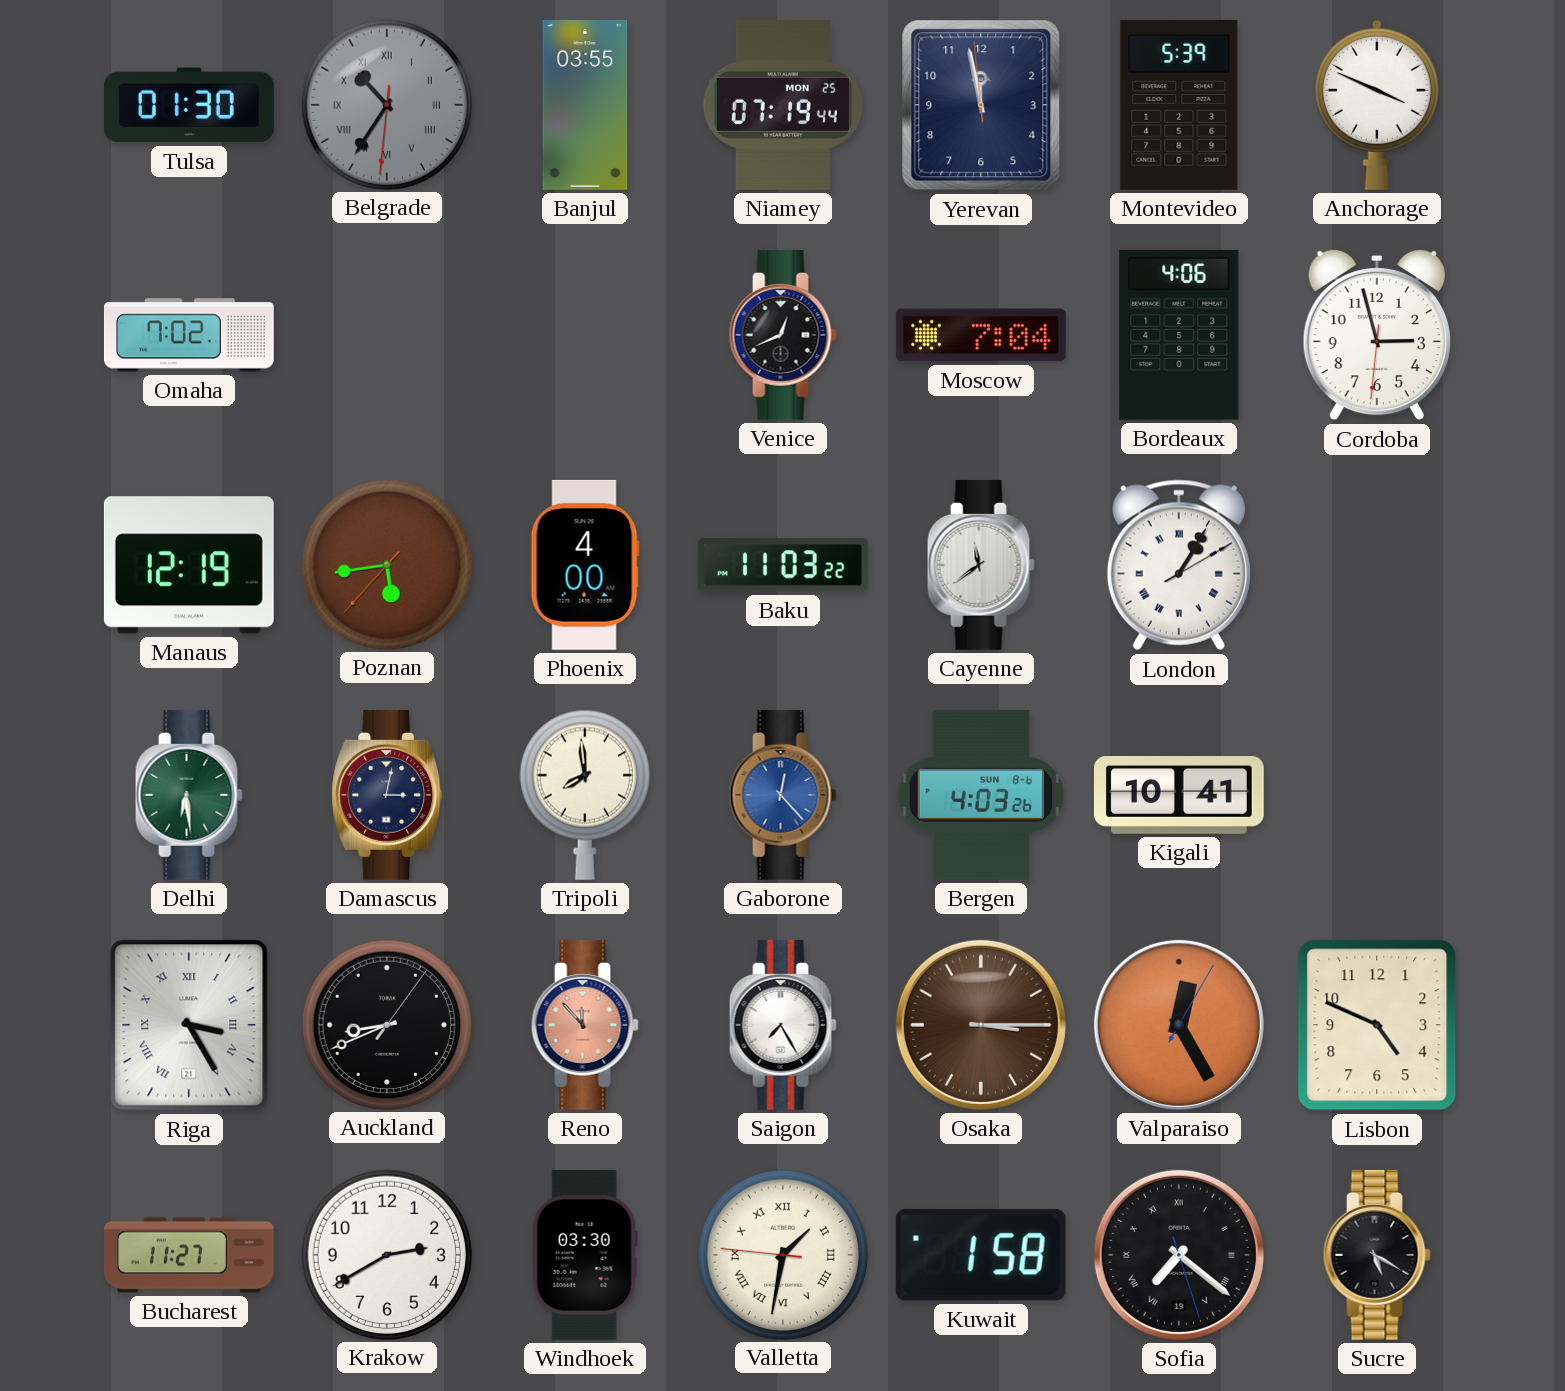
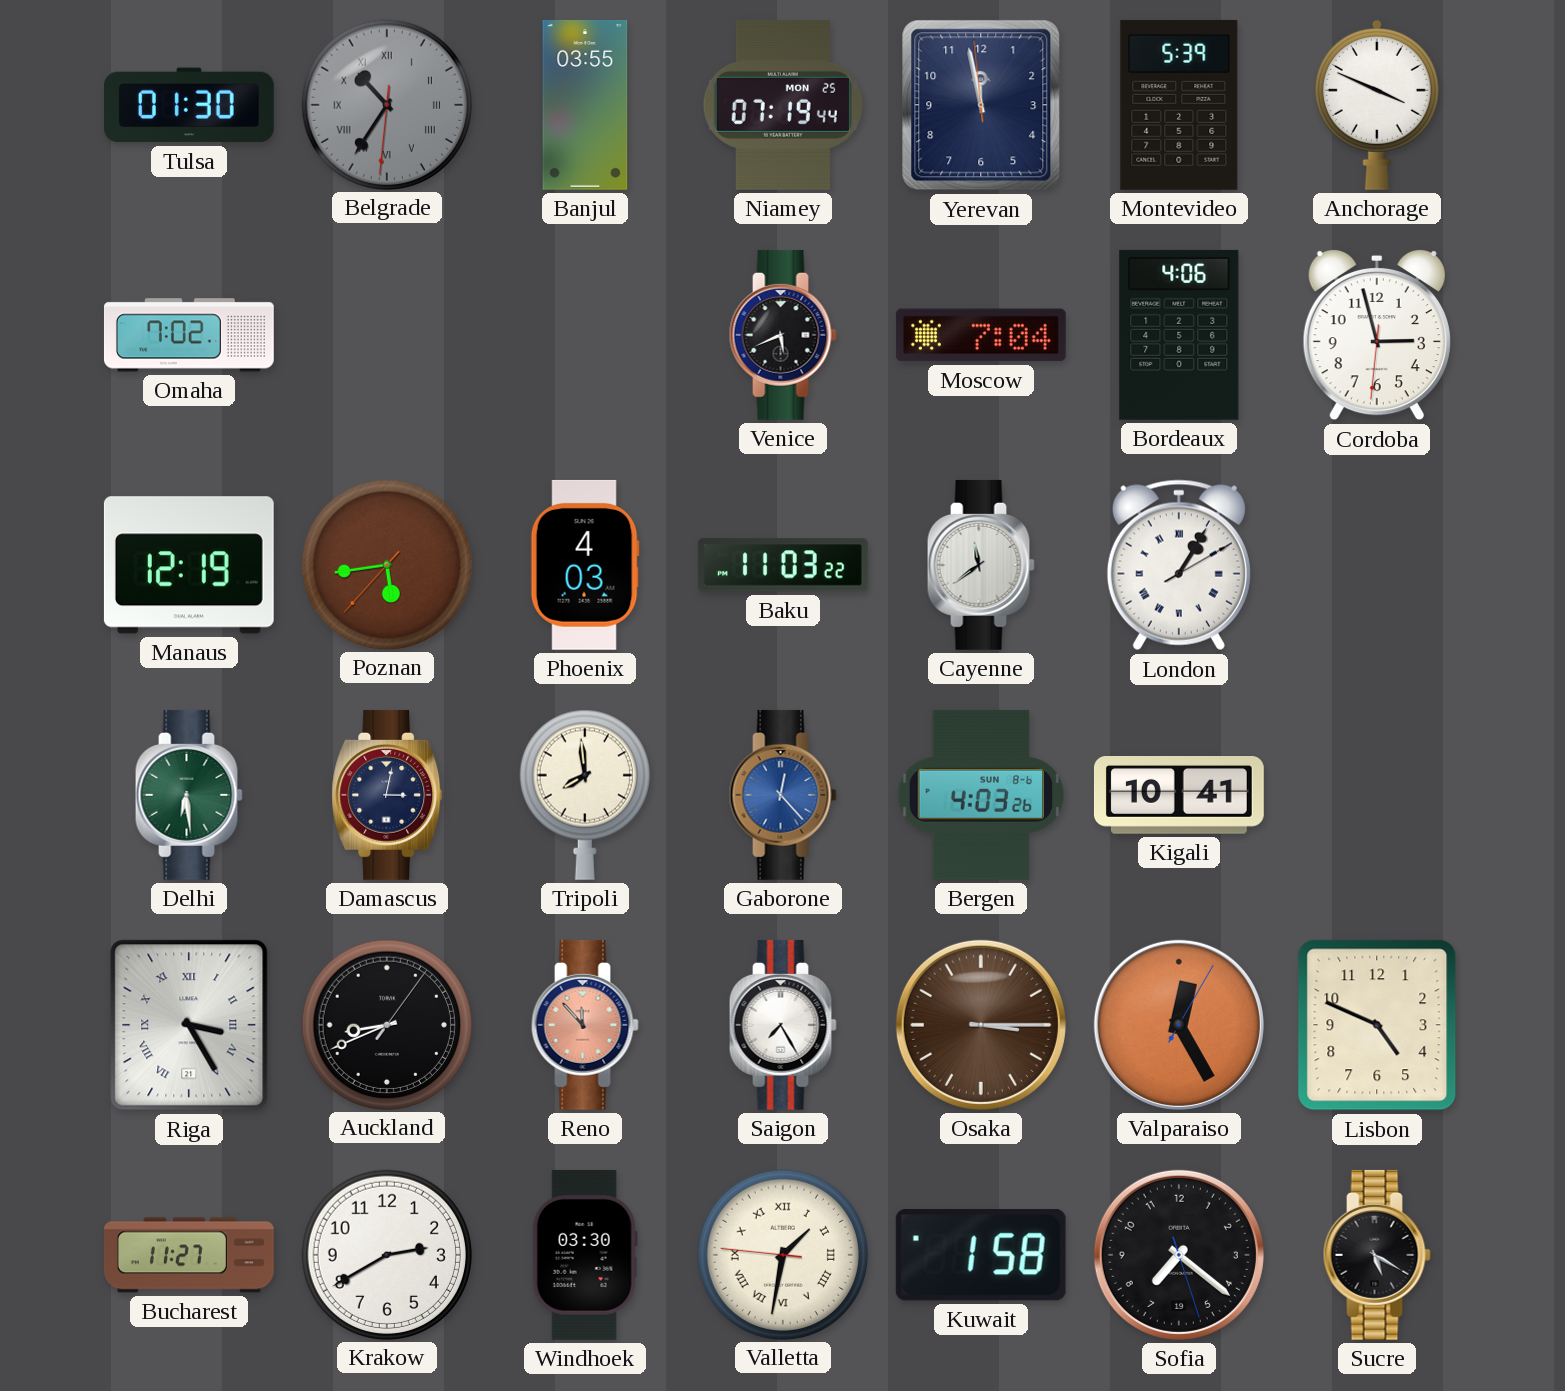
Venice: 12:41 -> 5:41 (783, 335)
Phoenix: 4:00 -> 4:03 (585, 565)
Sofia numerals: Roman -> Arabic (1179, 1255)
